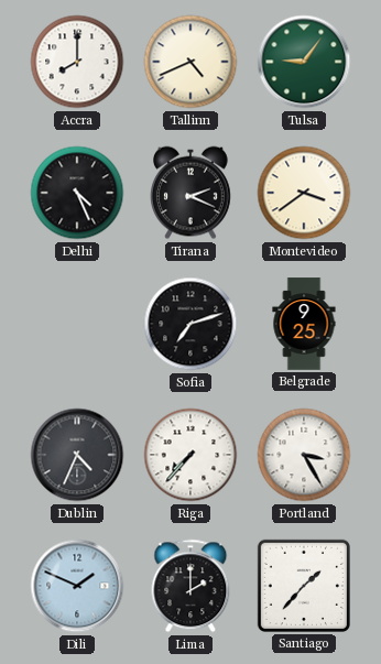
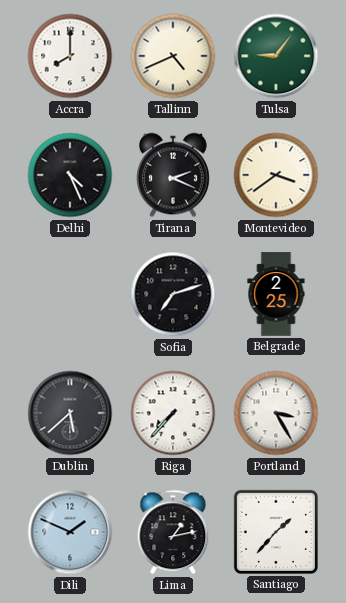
Belgrade: 9:25 -> 2:25 (276, 294)
Dublin: 4:34 -> 5:38 (70, 413)
Lima: 2:00 -> 1:13 (173, 532)
